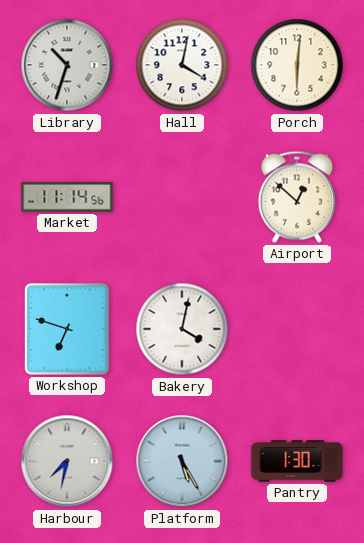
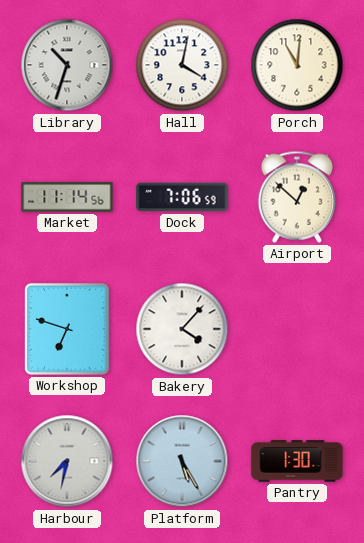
Porch: 6:01 -> 11:01 (297, 65)
Dock: none -> 7:06 (182, 197)
Bakery: 4:02 -> 4:07 (182, 329)
